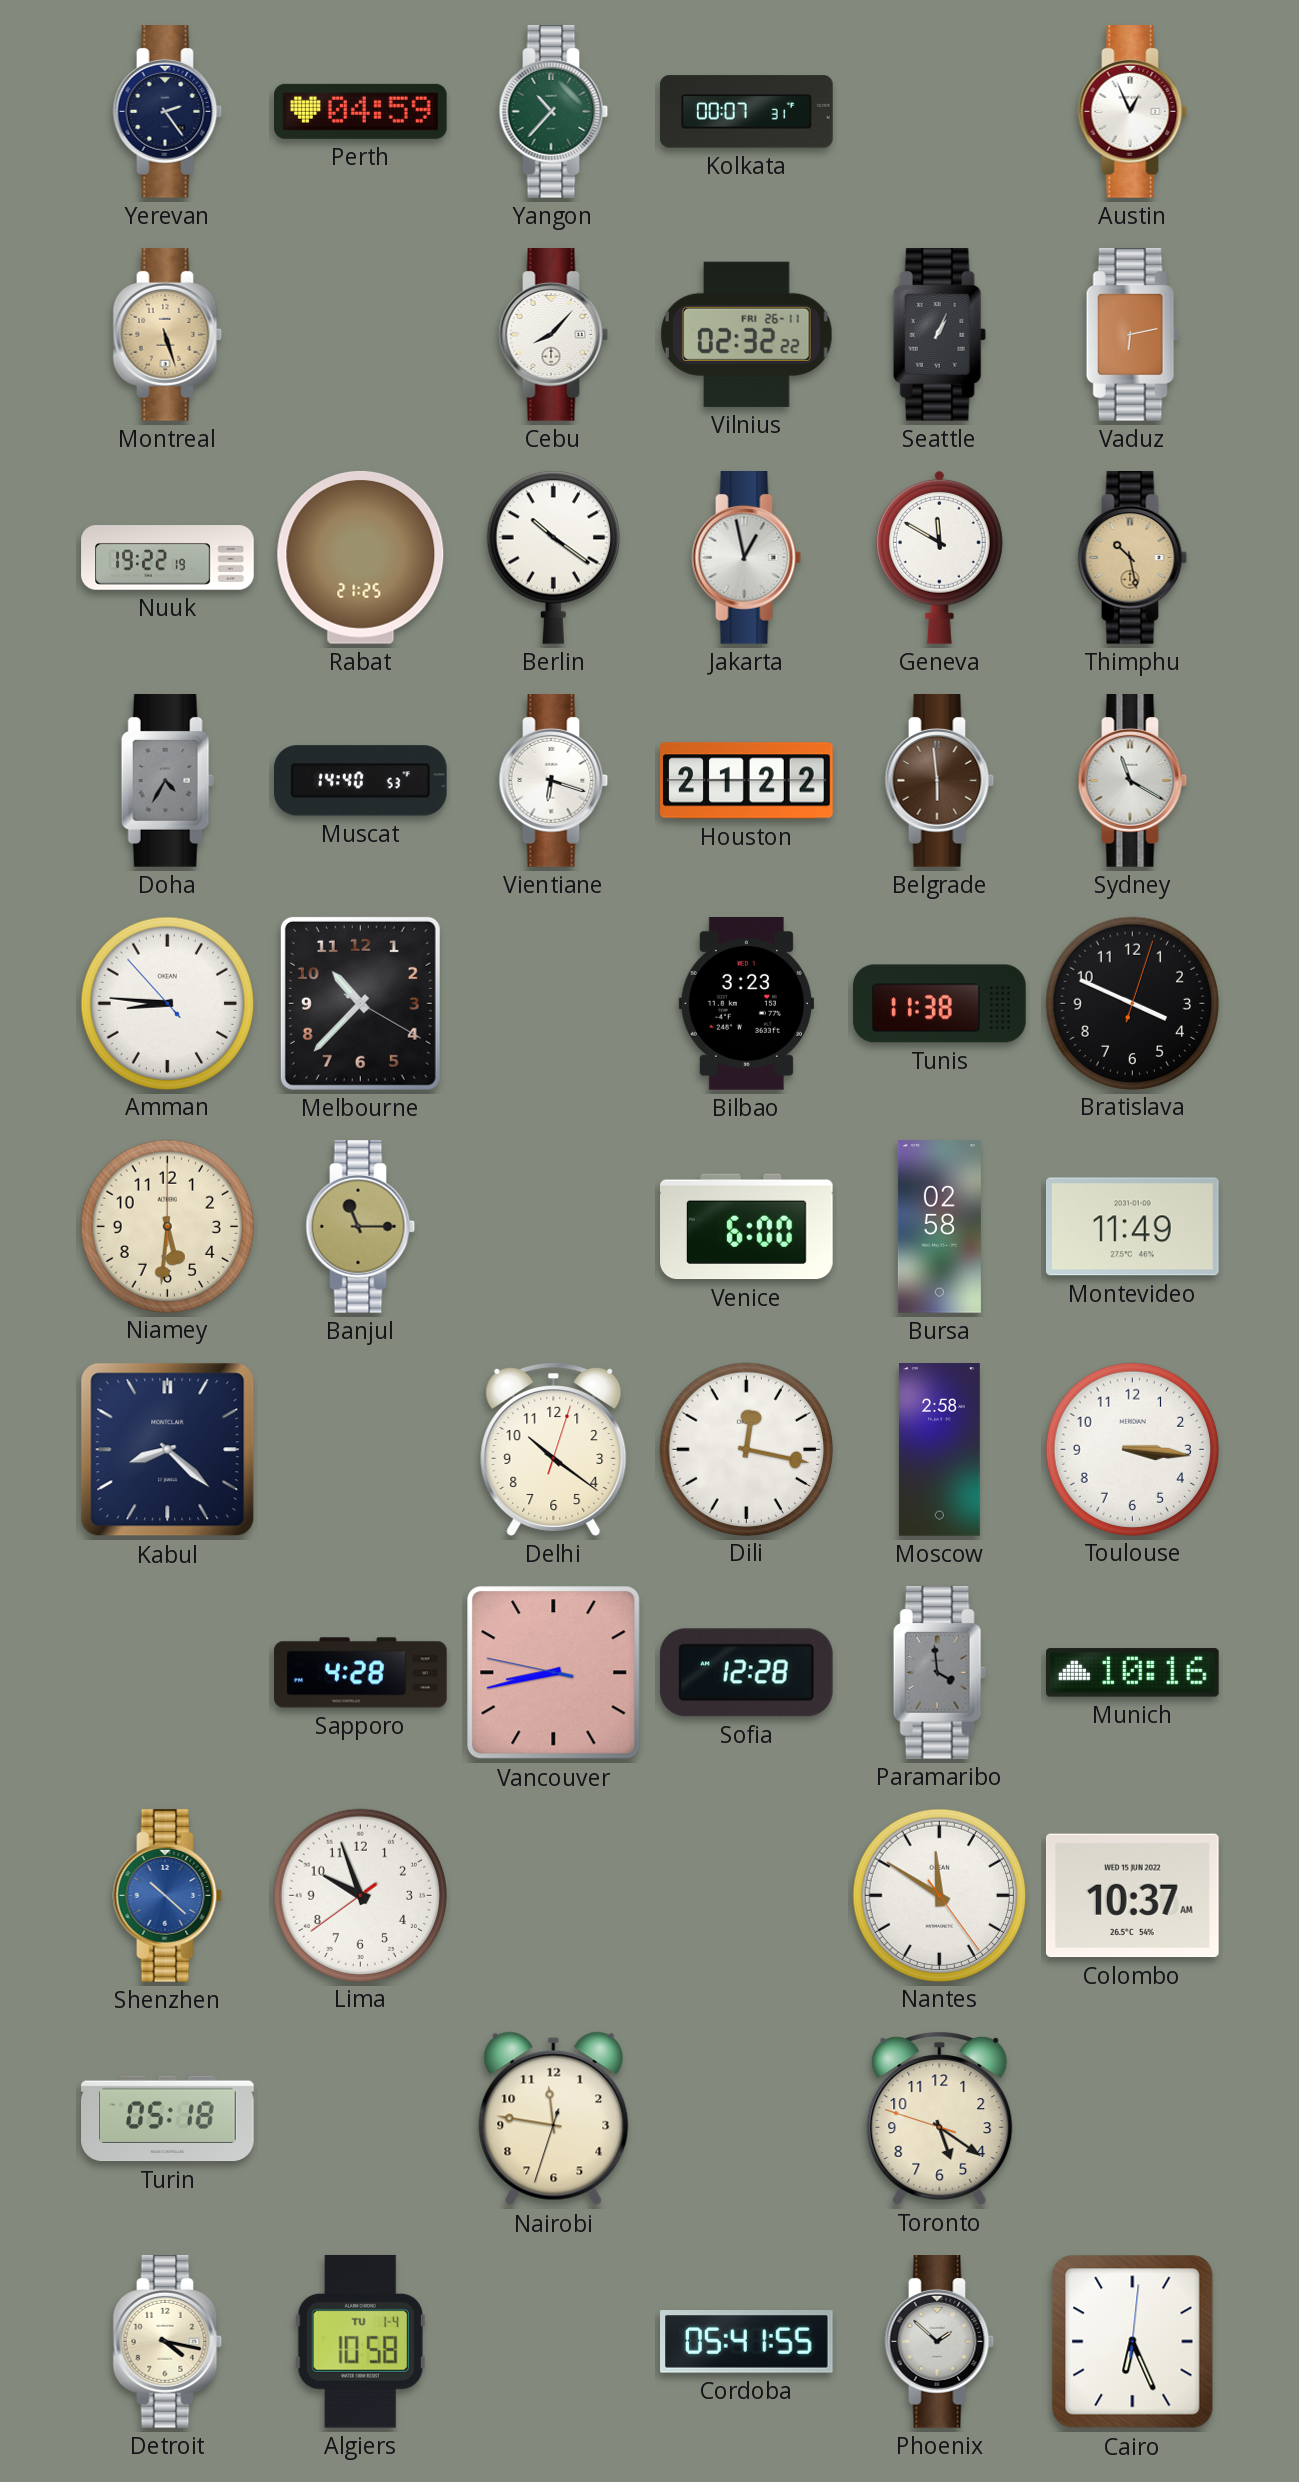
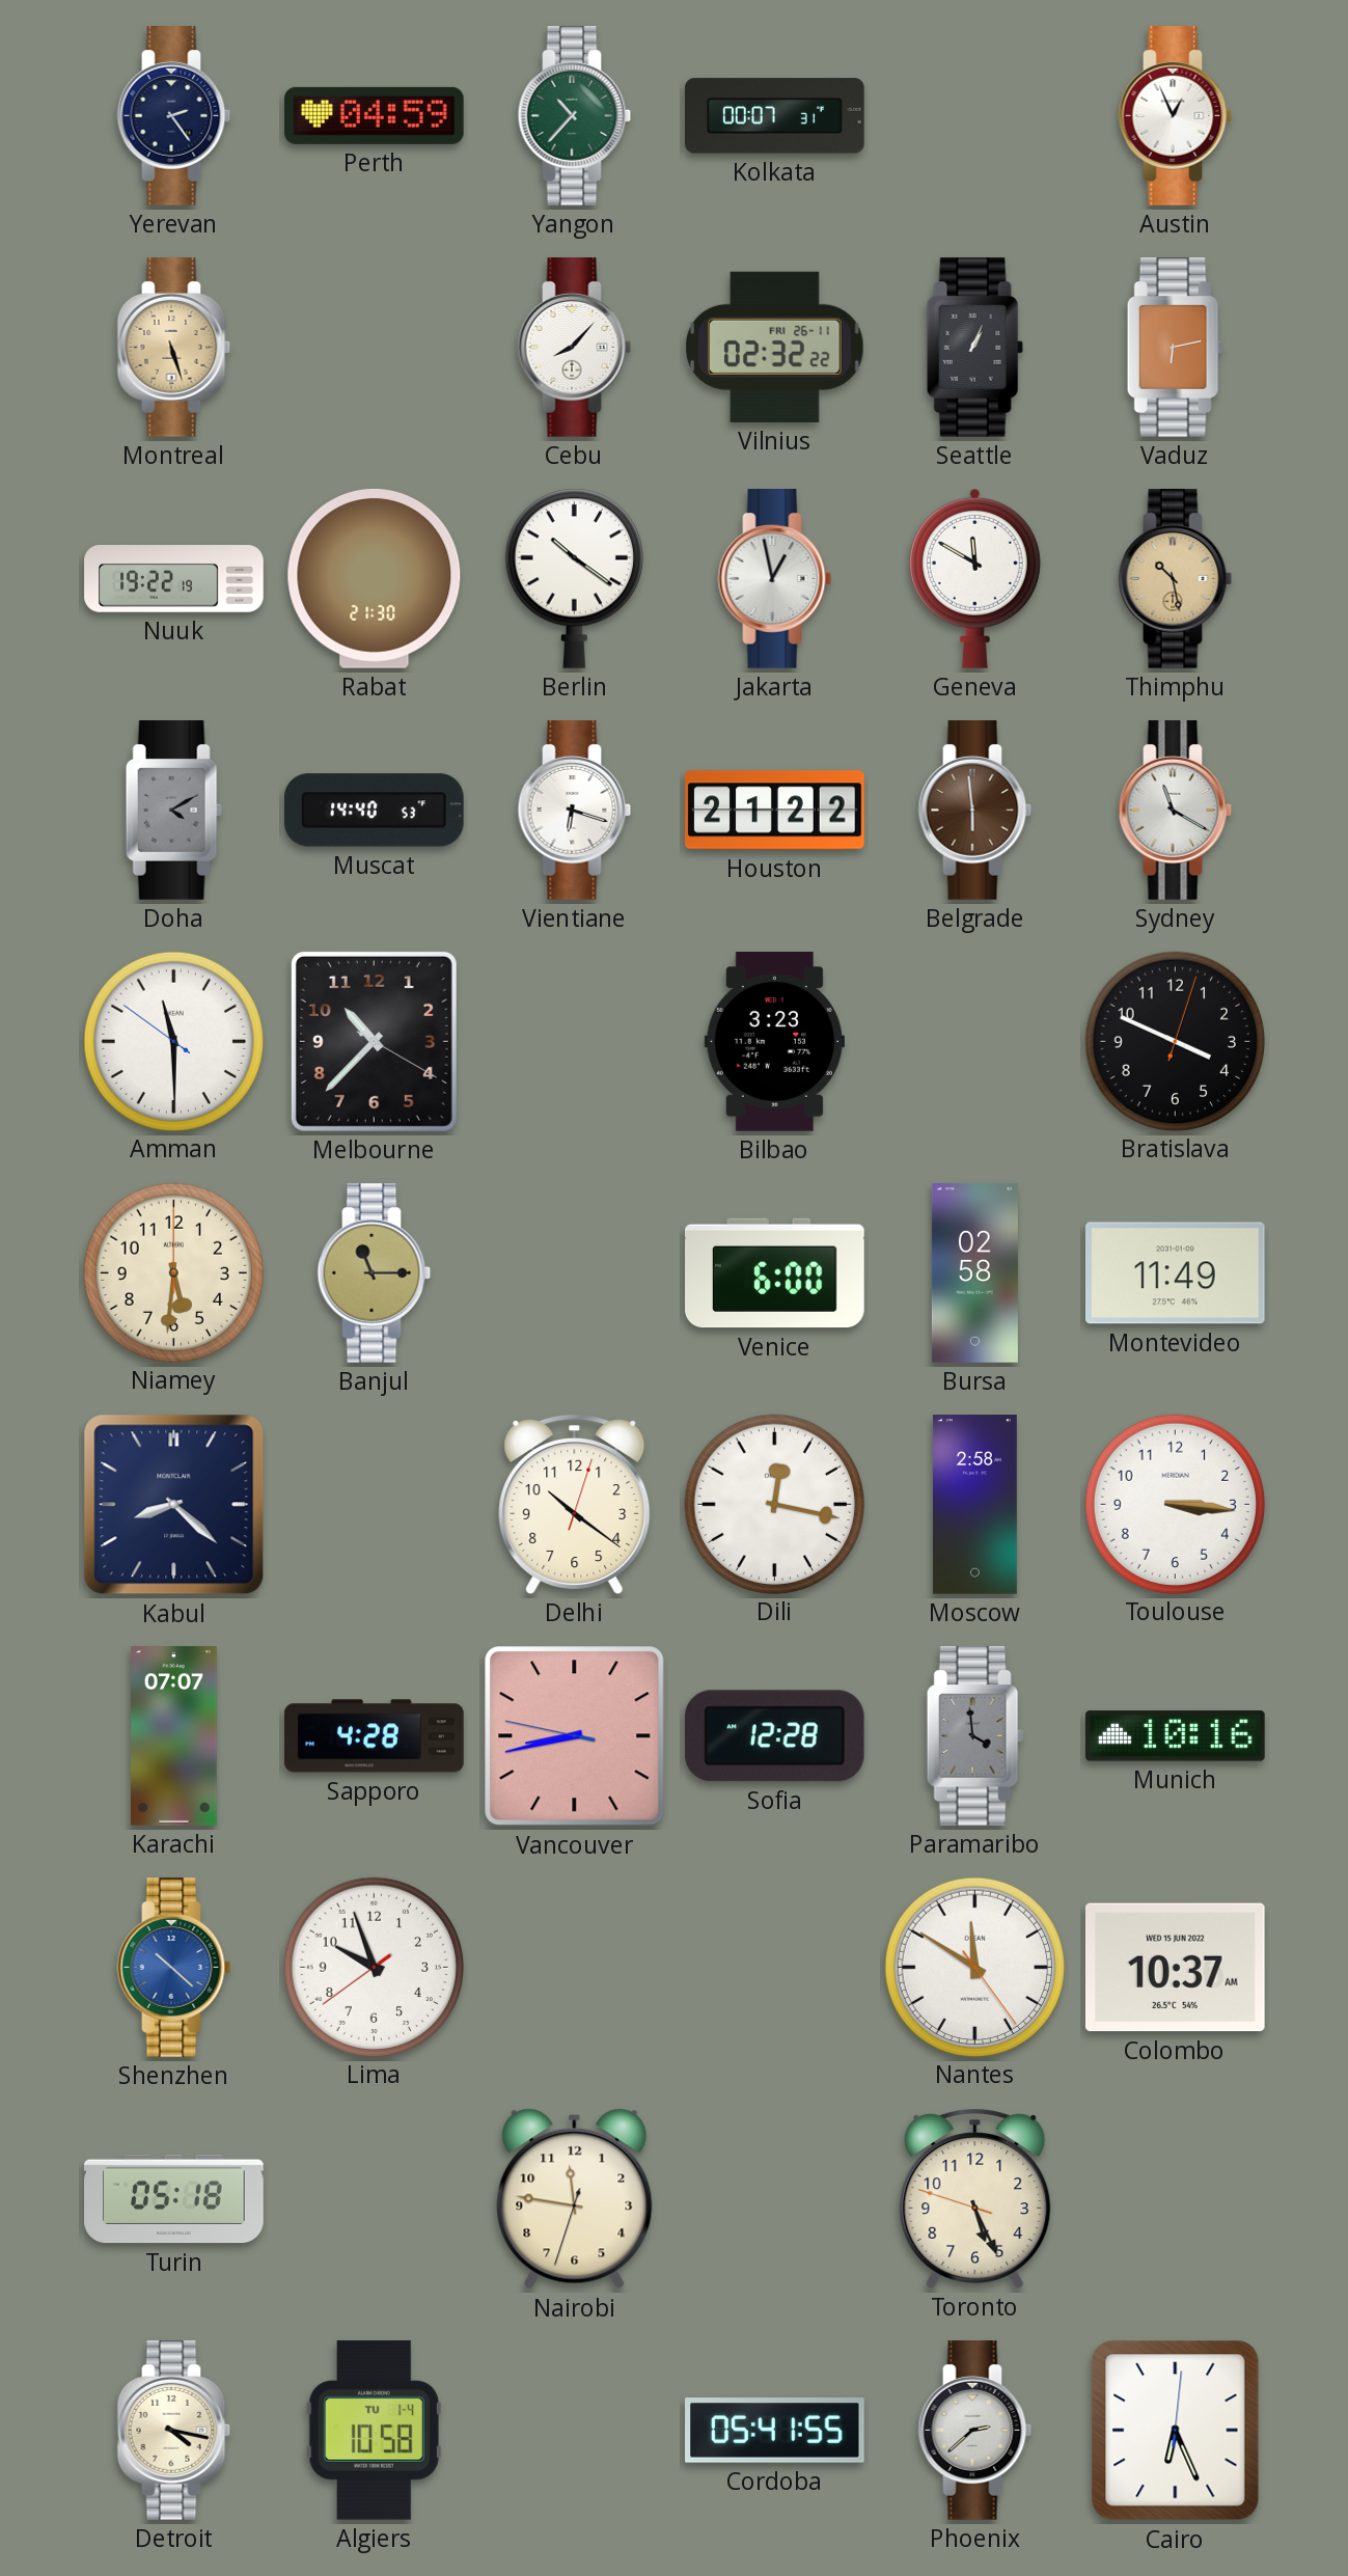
Rabat: 21:25 -> 21:30 (375, 578)
Doha: 4:35 -> 4:10 (173, 811)
Amman: 8:45 -> 11:29 (173, 1041)
Tunis: 11:38 -> none (940, 1004)
Karachi: none -> 07:07 (174, 1736)
Toronto: 5:20 -> 5:25 (975, 2198)
Phoenix: 1:52 -> 2:38 (975, 2431)
